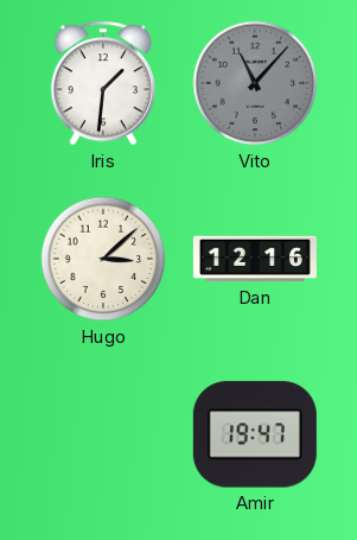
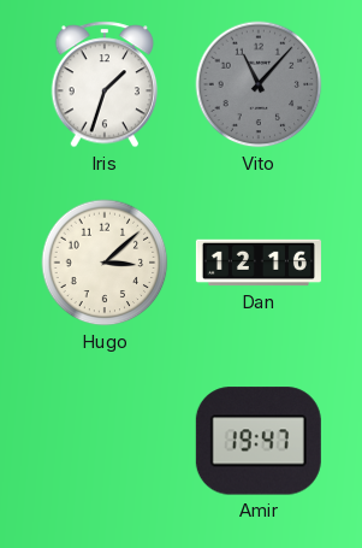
Iris: 1:31 -> 1:33 (105, 84)
